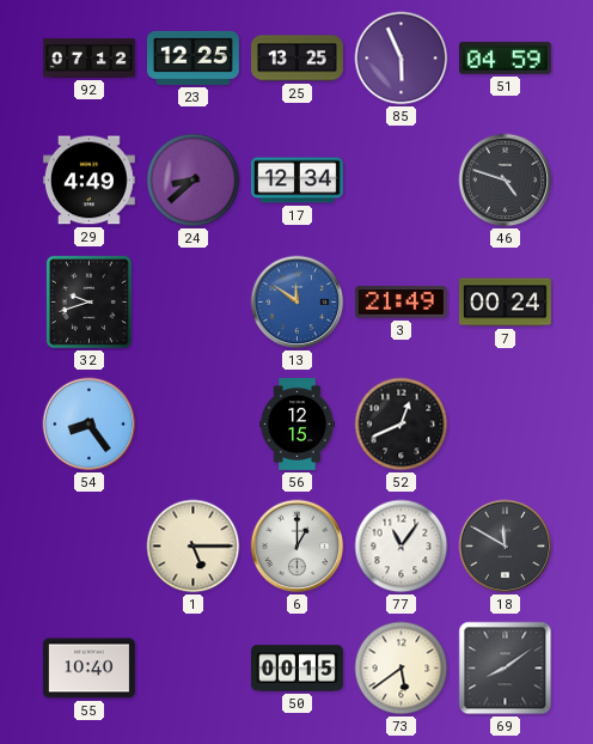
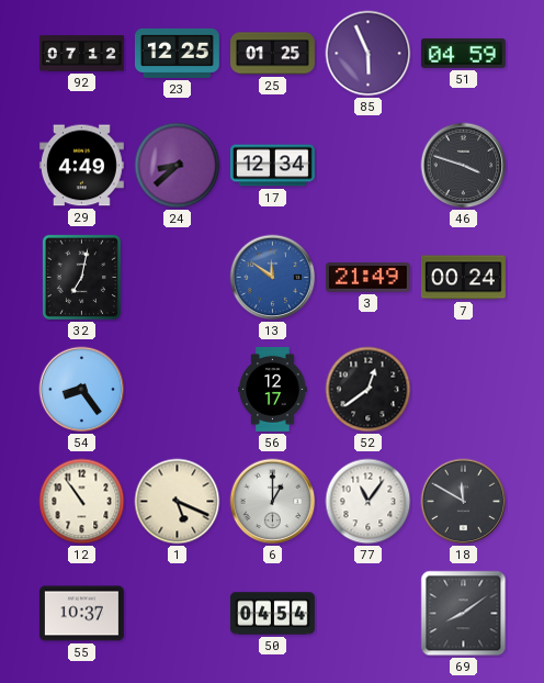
25: 13:25 -> 01:25 (273, 54)
46: 4:48 -> 3:48 (464, 166)
32: 9:42 -> 7:02 (81, 277)
56: 12:15 -> 12:17 (273, 390)
52: 12:41 -> 12:39 (369, 390)
12: none -> 10:54 (82, 502)
1: 5:15 -> 5:19 (178, 502)
55: 10:40 -> 10:37 (81, 614)
50: 00:15 -> 04:54 (273, 614)
73: 5:39 -> none (402, 669)
